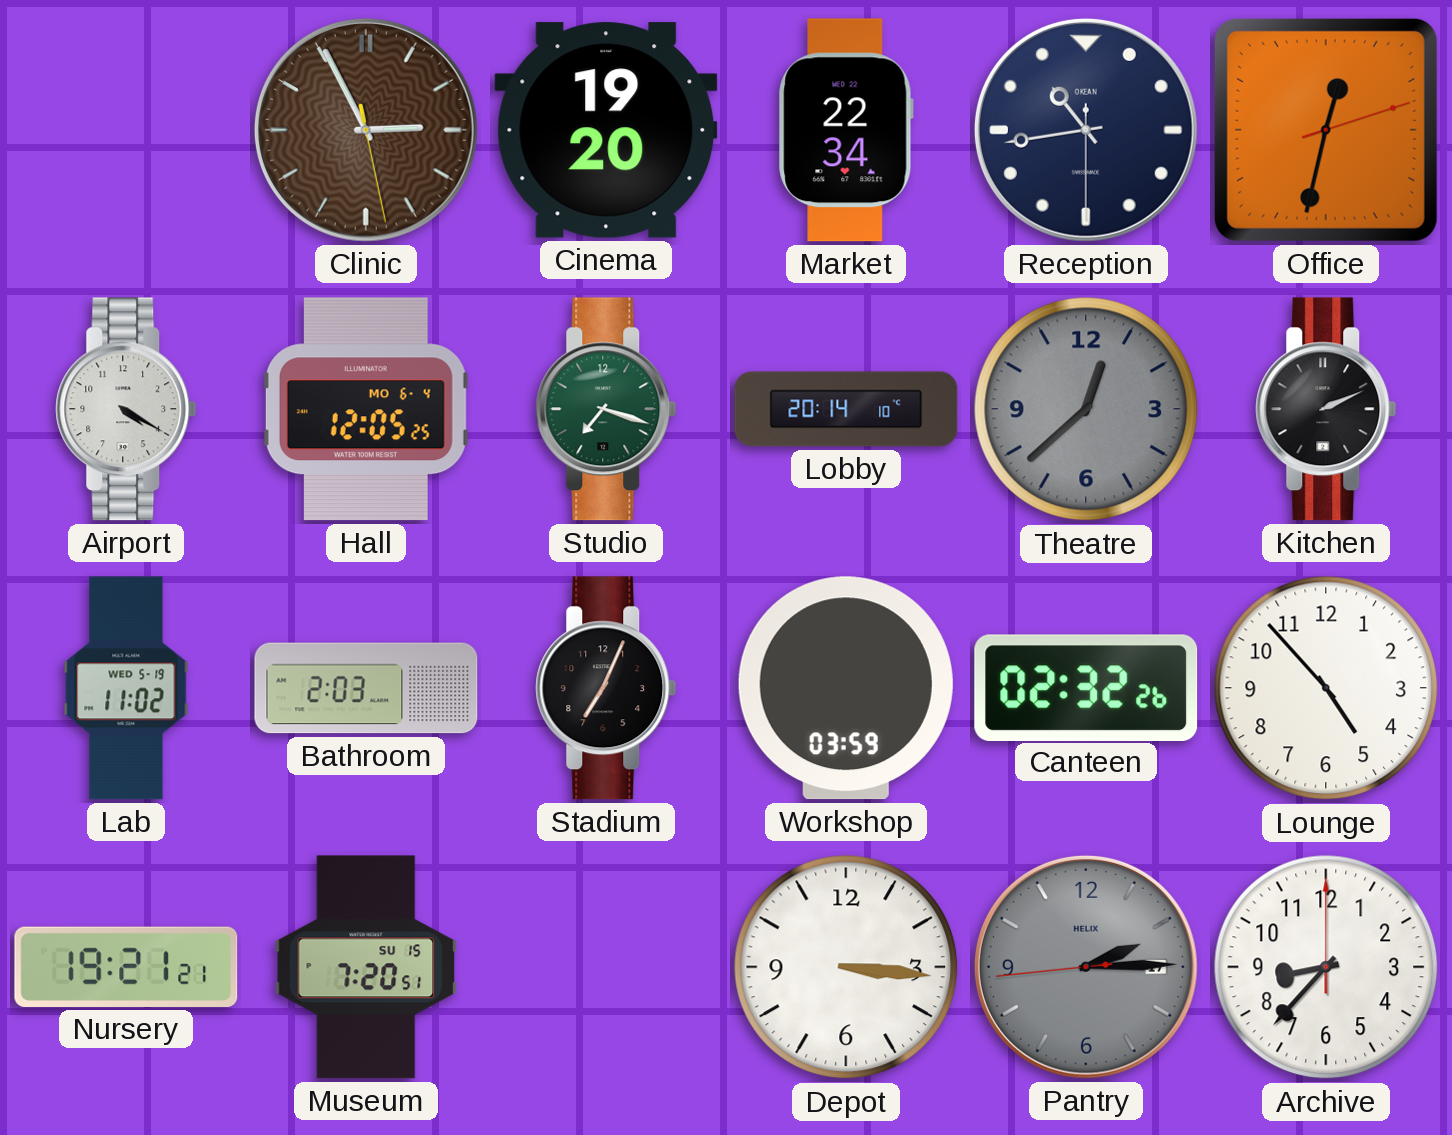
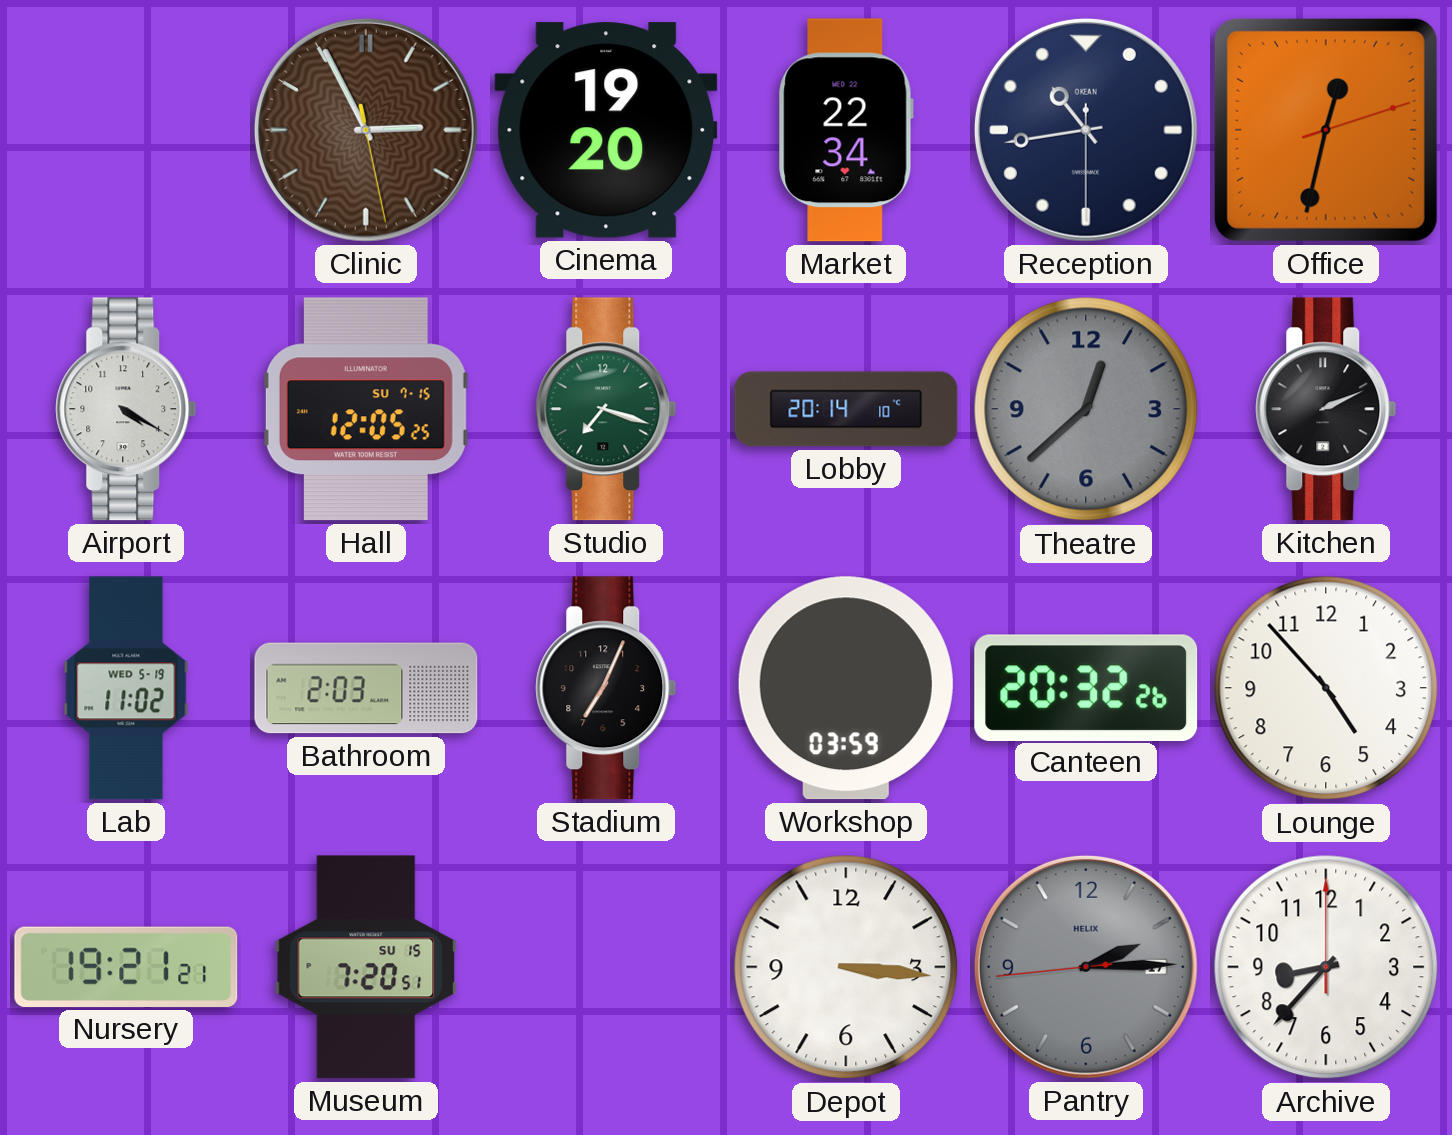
Hall date: MO 6-4 -> SU 7-15 (366, 409)
Canteen: 02:32 -> 20:32 (1086, 687)
